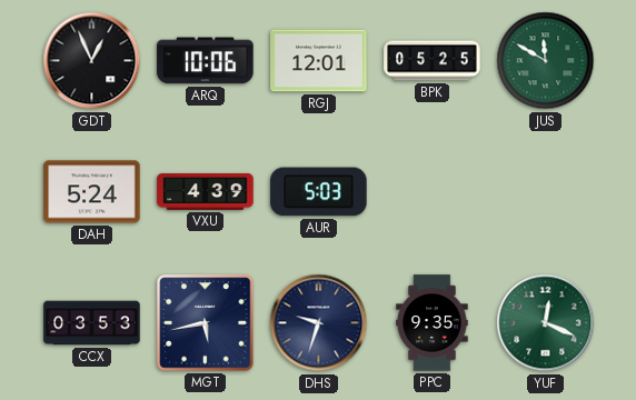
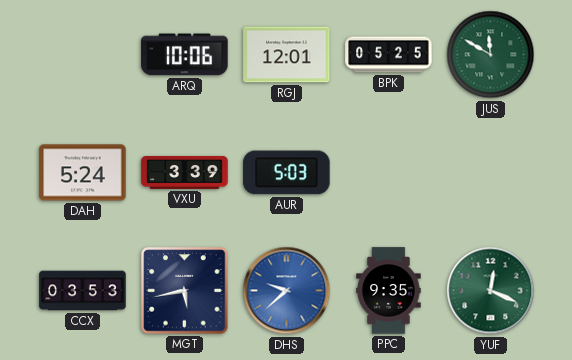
GDT: 12:56 -> none (92, 61)
VXU: 4:39 -> 3:39 (185, 172)
DHS: 9:33 -> 9:38 (287, 291)
DHS dial: navy -> blue (287, 291)
